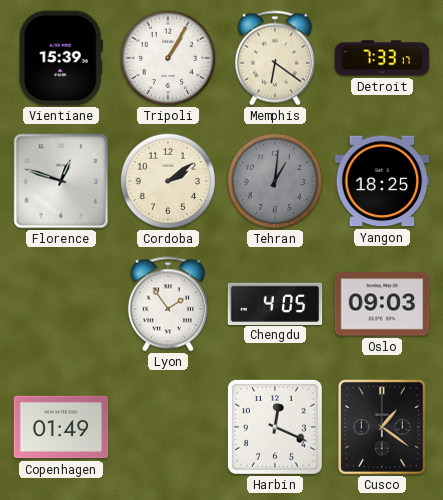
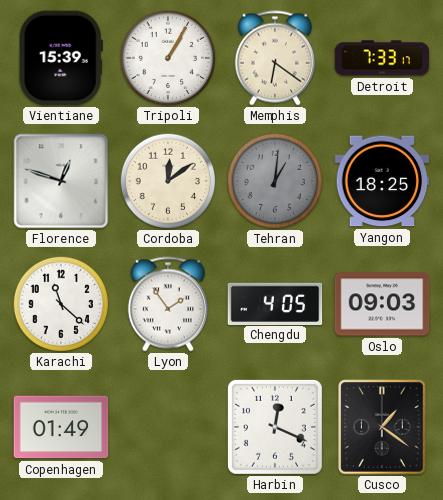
Cordoba: 2:09 -> 12:09 (168, 181)
Karachi: none -> 11:22 (61, 304)
